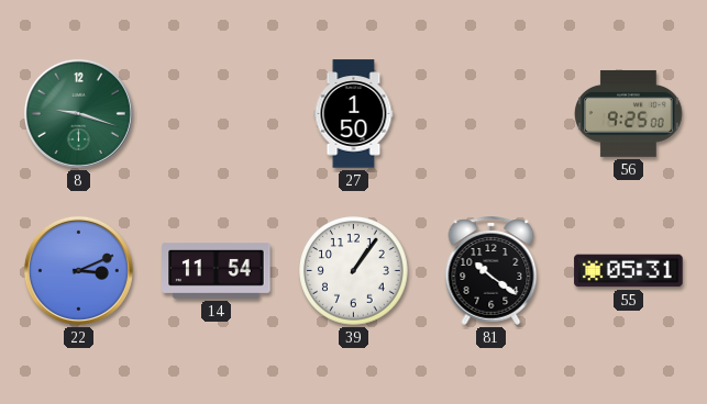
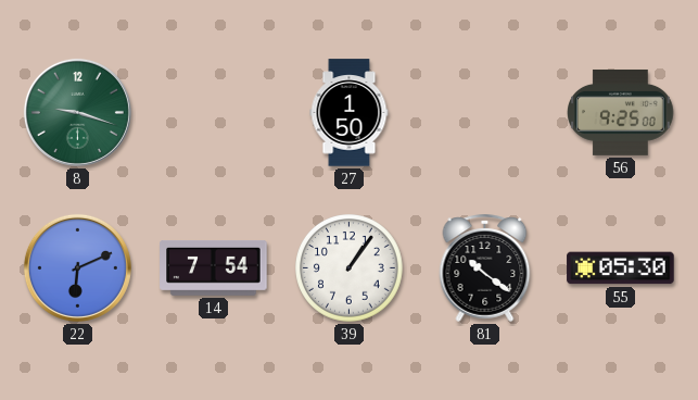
22: 3:11 -> 6:11 (77, 267)
14: 11:54 -> 7:54 (214, 267)
55: 05:31 -> 05:30 (621, 268)
